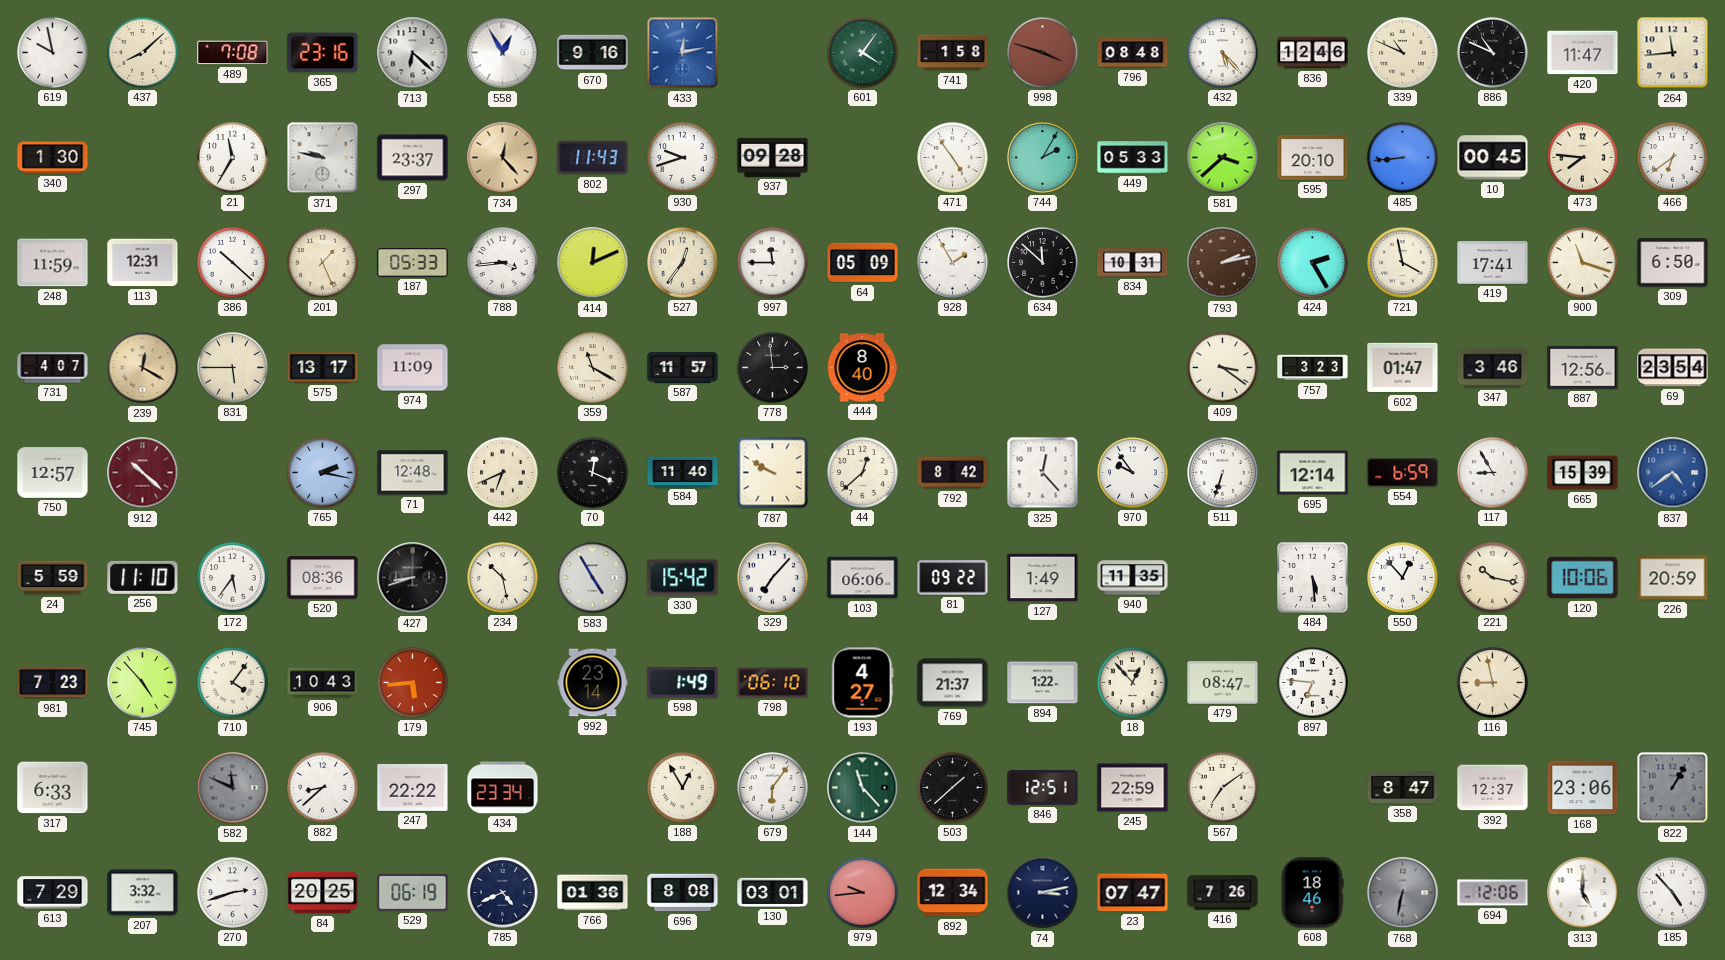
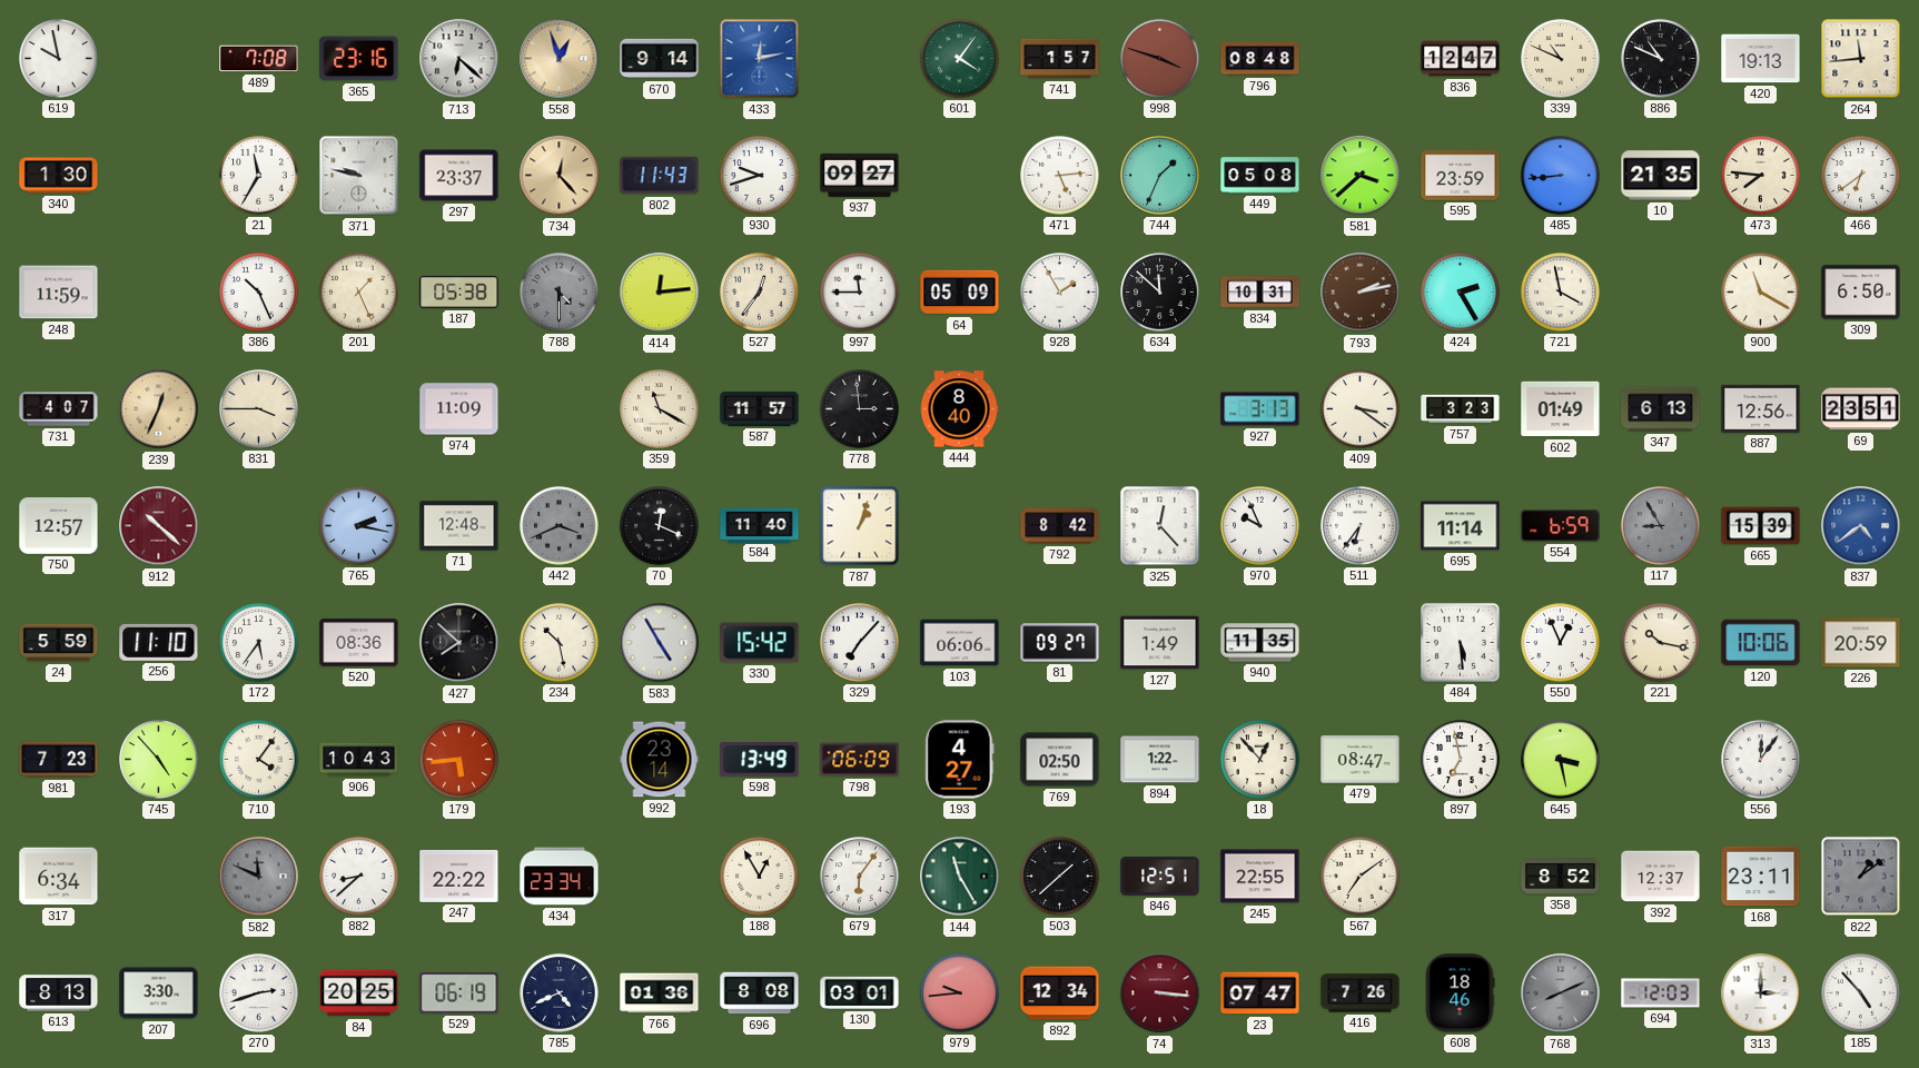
437: 8:08 -> none (143, 53)
558: 12:55 -> 12:57 (560, 59)
558 dial: white -> champagne (560, 59)
670: 9:16 -> 9:14 (660, 59)
741: 1:58 -> 1:57 (1060, 59)
432: 5:23 -> none (1223, 53)
836: 12:46 -> 12:47 (1461, 59)
420: 11:47 -> 19:13 (1761, 59)
937: 09:28 -> 09:27 (860, 175)
471: 4:54 -> 5:14 (1060, 176)
744: 2:05 -> 1:34 (1160, 176)
449: 05:33 -> 05:08 (1260, 176)
595: 20:10 -> 23:59 (1461, 175)
10: 00:45 -> 21:35 (1661, 176)
113: 12:31 -> none (143, 263)
386: 10:22 -> 10:26 (259, 293)
187: 05:33 -> 05:38 (459, 293)
788: 3:44 -> 4:30 (560, 293)
788 dial: white -> grey (560, 293)
414: 12:11 -> 12:14 (660, 293)
419: 17:41 -> none (1493, 263)
900: 11:18 -> 11:20 (1761, 293)
239: 12:20 -> 12:34 (159, 409)
831: 5:45 -> 3:45 (259, 409)
575: 13:17 -> none (323, 368)
927: none -> 3:13 (1260, 409)
602: 01:47 -> 01:49 (1561, 409)
347: 3:46 -> 6:13 (1661, 409)
69: 23:54 -> 23:51 (1861, 409)
442: 6:41 -> 3:41 (560, 526)
442 dial: cream -> grey (560, 526)
787: 9:50 -> 1:03 (860, 526)
44: 12:38 -> none (863, 473)
970: 9:54 -> 9:56 (1260, 526)
511: 6:33 -> 6:36 (1361, 526)
695: 12:14 -> 11:14 (1461, 526)
117 dial: white -> grey (1661, 526)
427: 8:42 -> 7:52 (459, 643)
81: 09:22 -> 09:27 (1060, 643)
550: 12:53 -> 12:56 (1561, 643)
598: 1:49 -> 13:49 (760, 760)
798: 06:10 -> 06:09 (860, 760)
769: 21:37 -> 02:50 (1060, 760)
897: 6:46 -> 6:58 (1461, 760)
645: none -> 3:28 (1561, 760)
116: 8:58 -> none (1493, 683)
556: none -> 12:06 (1761, 760)
317: 6:33 -> 6:34 (59, 877)
144: 11:23 -> 11:25 (960, 877)
245: 22:59 -> 22:55 (1260, 877)
358: 8:47 -> 8:52 (1561, 877)
168: 23:06 -> 23:11 (1761, 877)
822: 1:05 -> 1:09 (1861, 877)
613: 7:29 -> 8:13 (59, 993)
207: 3:32 -> 3:30 (159, 993)
74: 3:13 -> 3:16 (1160, 993)
74 dial: navy -> burgundy (1160, 993)
768: 6:32 -> 8:11 (1561, 993)
694: 12:06 -> 12:03 (1661, 993)
313: 5:00 -> 3:00 (1761, 993)
